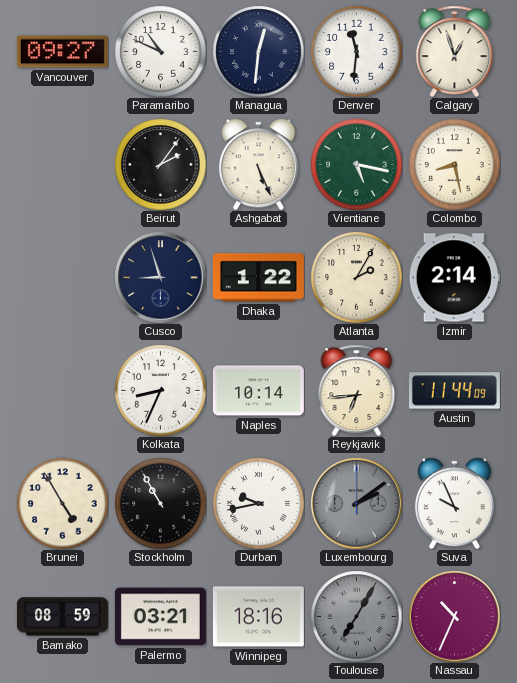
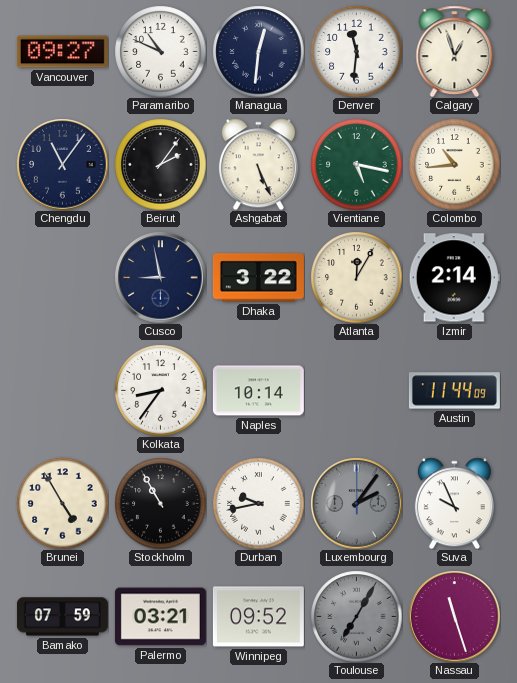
Chengdu: none -> 11:06 (62, 164)
Colombo: 8:28 -> 10:44 (454, 164)
Cusco: 8:57 -> 8:58 (160, 277)
Dhaka: 1:22 -> 3:22 (258, 278)
Atlanta: 2:05 -> 12:05 (356, 277)
Kolkata: 8:34 -> 8:36 (160, 390)
Reykjavik: 6:44 -> none (357, 390)
Luxembourg: 2:09 -> 2:06 (356, 503)
Bamako: 08:59 -> 07:59 (62, 617)
Winnipeg: 18:16 -> 09:52 (258, 617)
Nassau: 10:34 -> 11:27 (454, 616)
